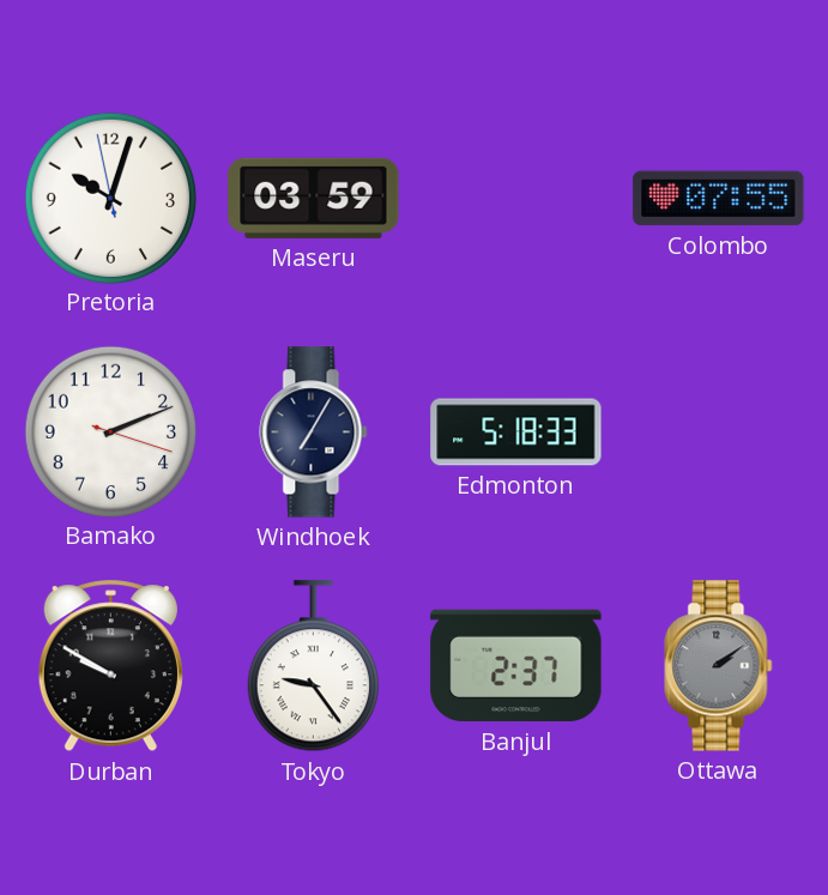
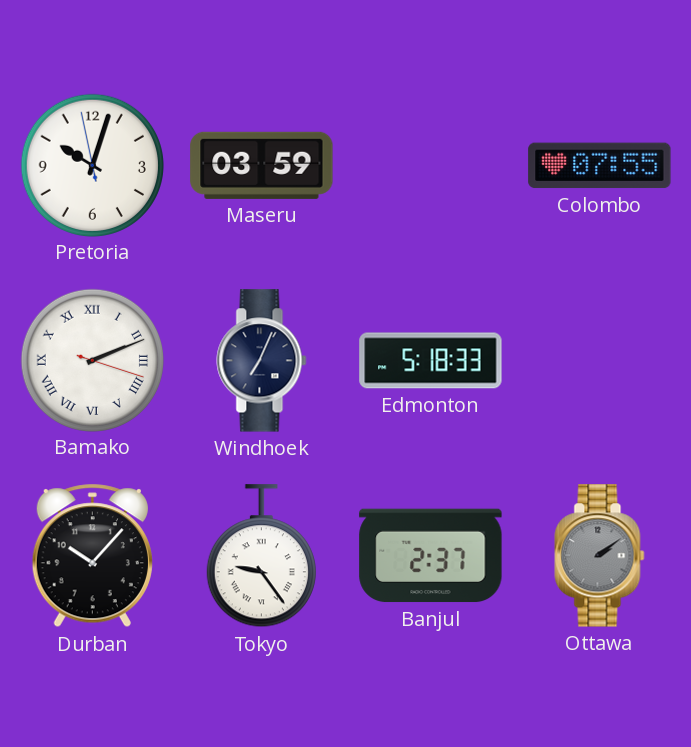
Bamako numerals: Arabic -> Roman (92, 360)
Windhoek: 7:05 -> 7:04 (262, 361)
Durban: 9:50 -> 10:07 (92, 556)
